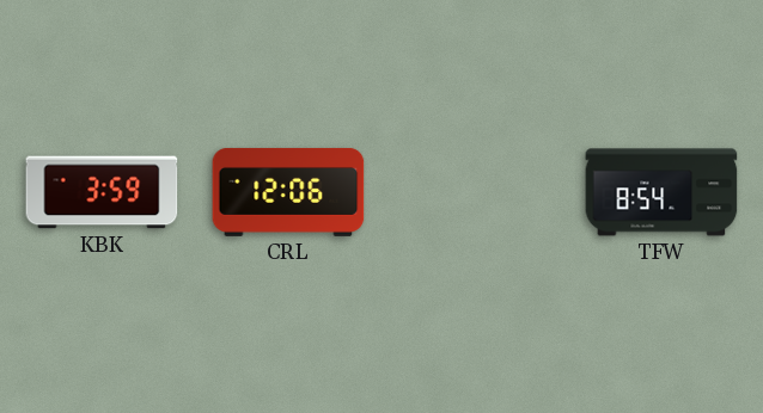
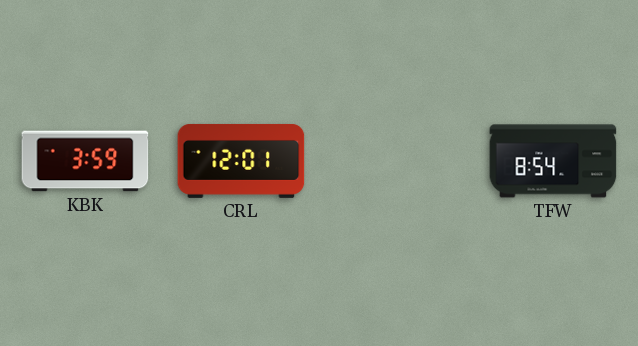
CRL: 12:06 -> 12:01 (241, 161)
